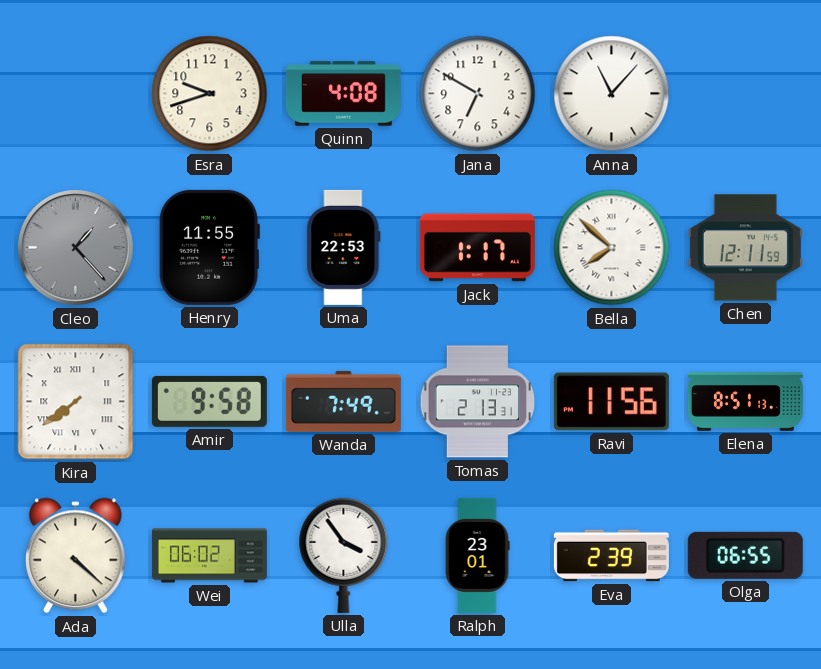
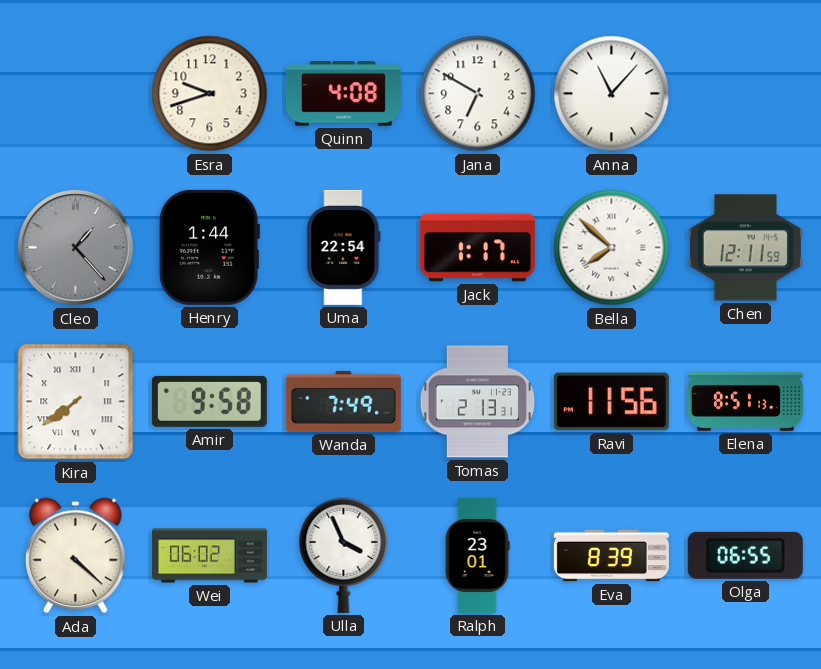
Henry: 11:55 -> 1:44 (209, 247)
Uma: 22:53 -> 22:54 (344, 247)
Ulla: 3:54 -> 3:56 (344, 555)
Eva: 2:39 -> 8:39 (611, 556)
